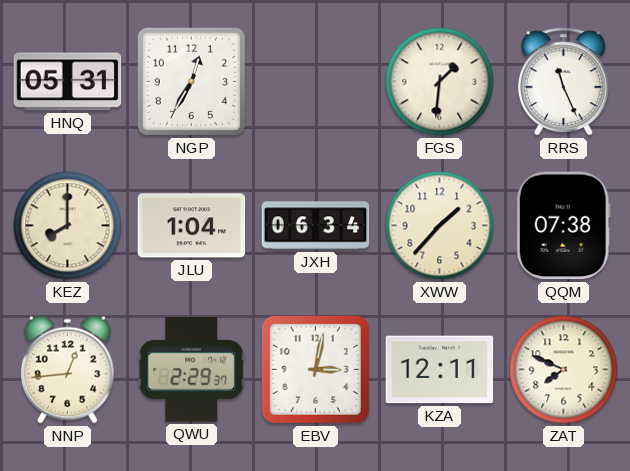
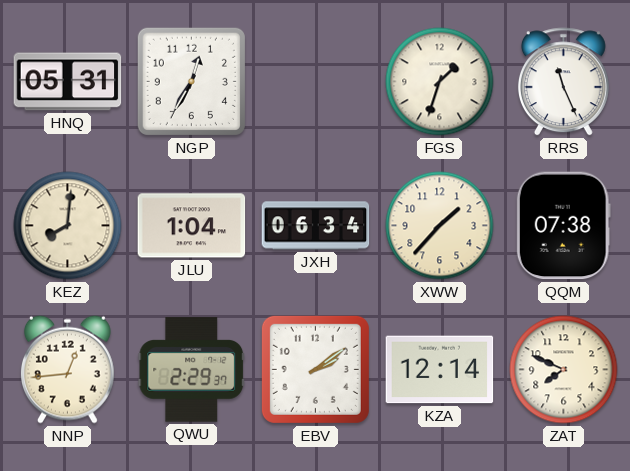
FGS: 1:31 -> 1:33 (440, 82)
KEZ: 8:00 -> 8:01 (68, 226)
EBV: 3:02 -> 2:09 (315, 369)
KZA: 12:11 -> 12:14 (440, 370)
